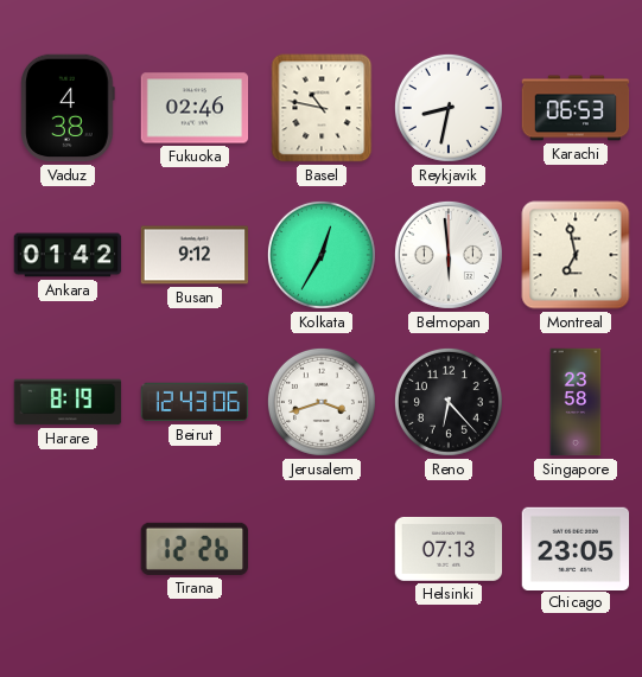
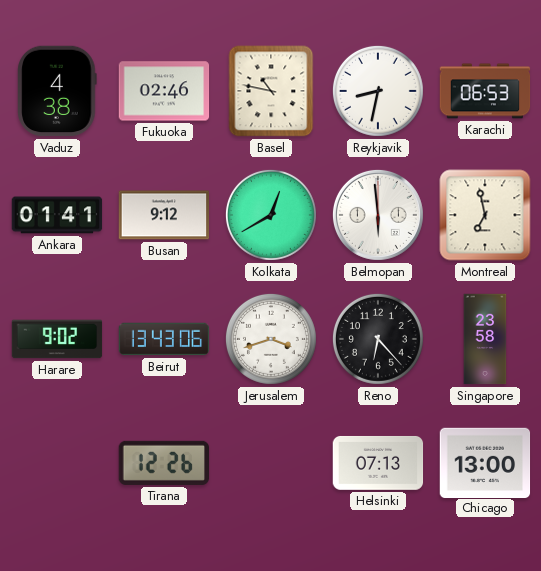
Ankara: 01:42 -> 01:41 (57, 215)
Kolkata: 12:35 -> 12:40 (271, 215)
Harare: 8:19 -> 9:02 (57, 339)
Beirut: 12:43 -> 13:43 (164, 339)
Chicago: 23:05 -> 13:00 (485, 462)
